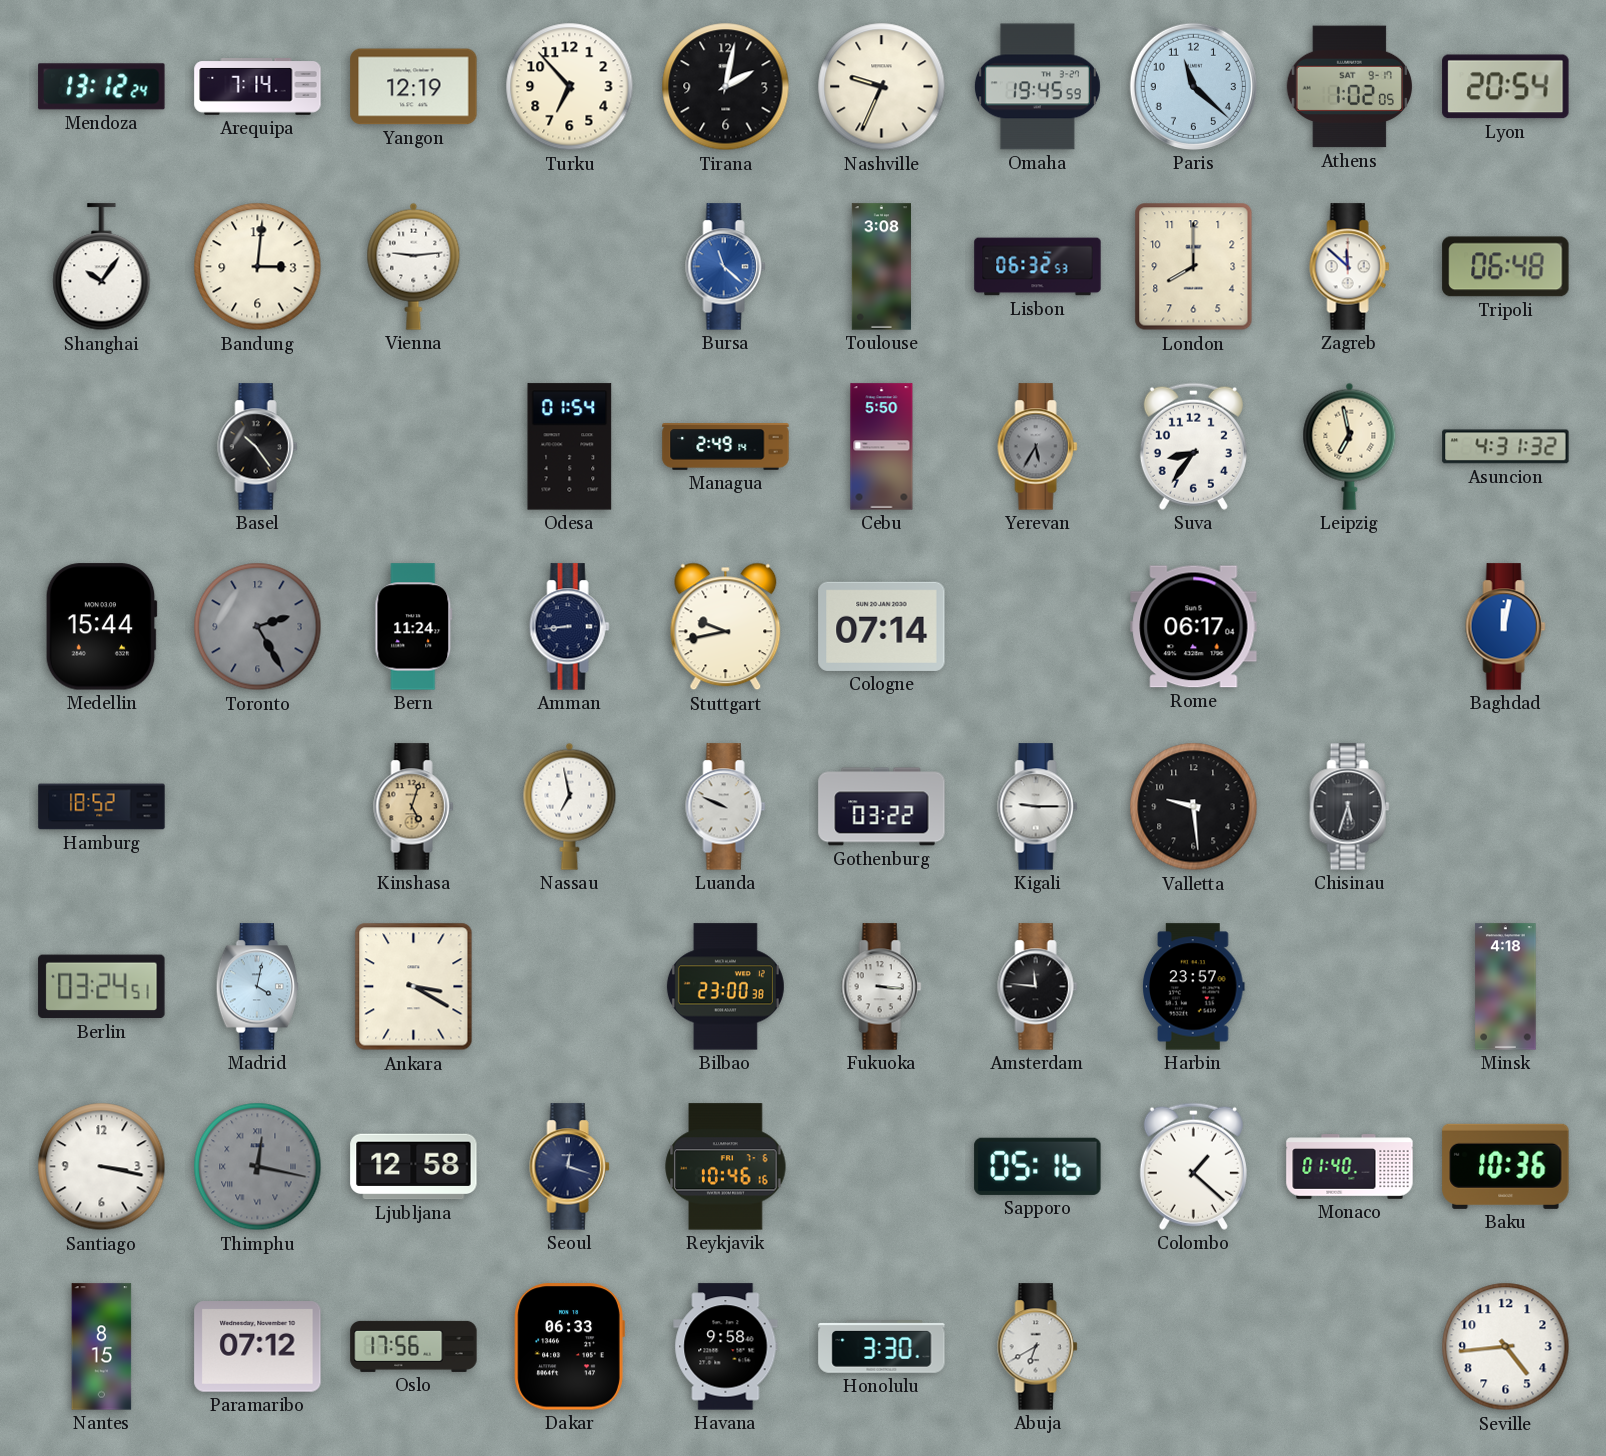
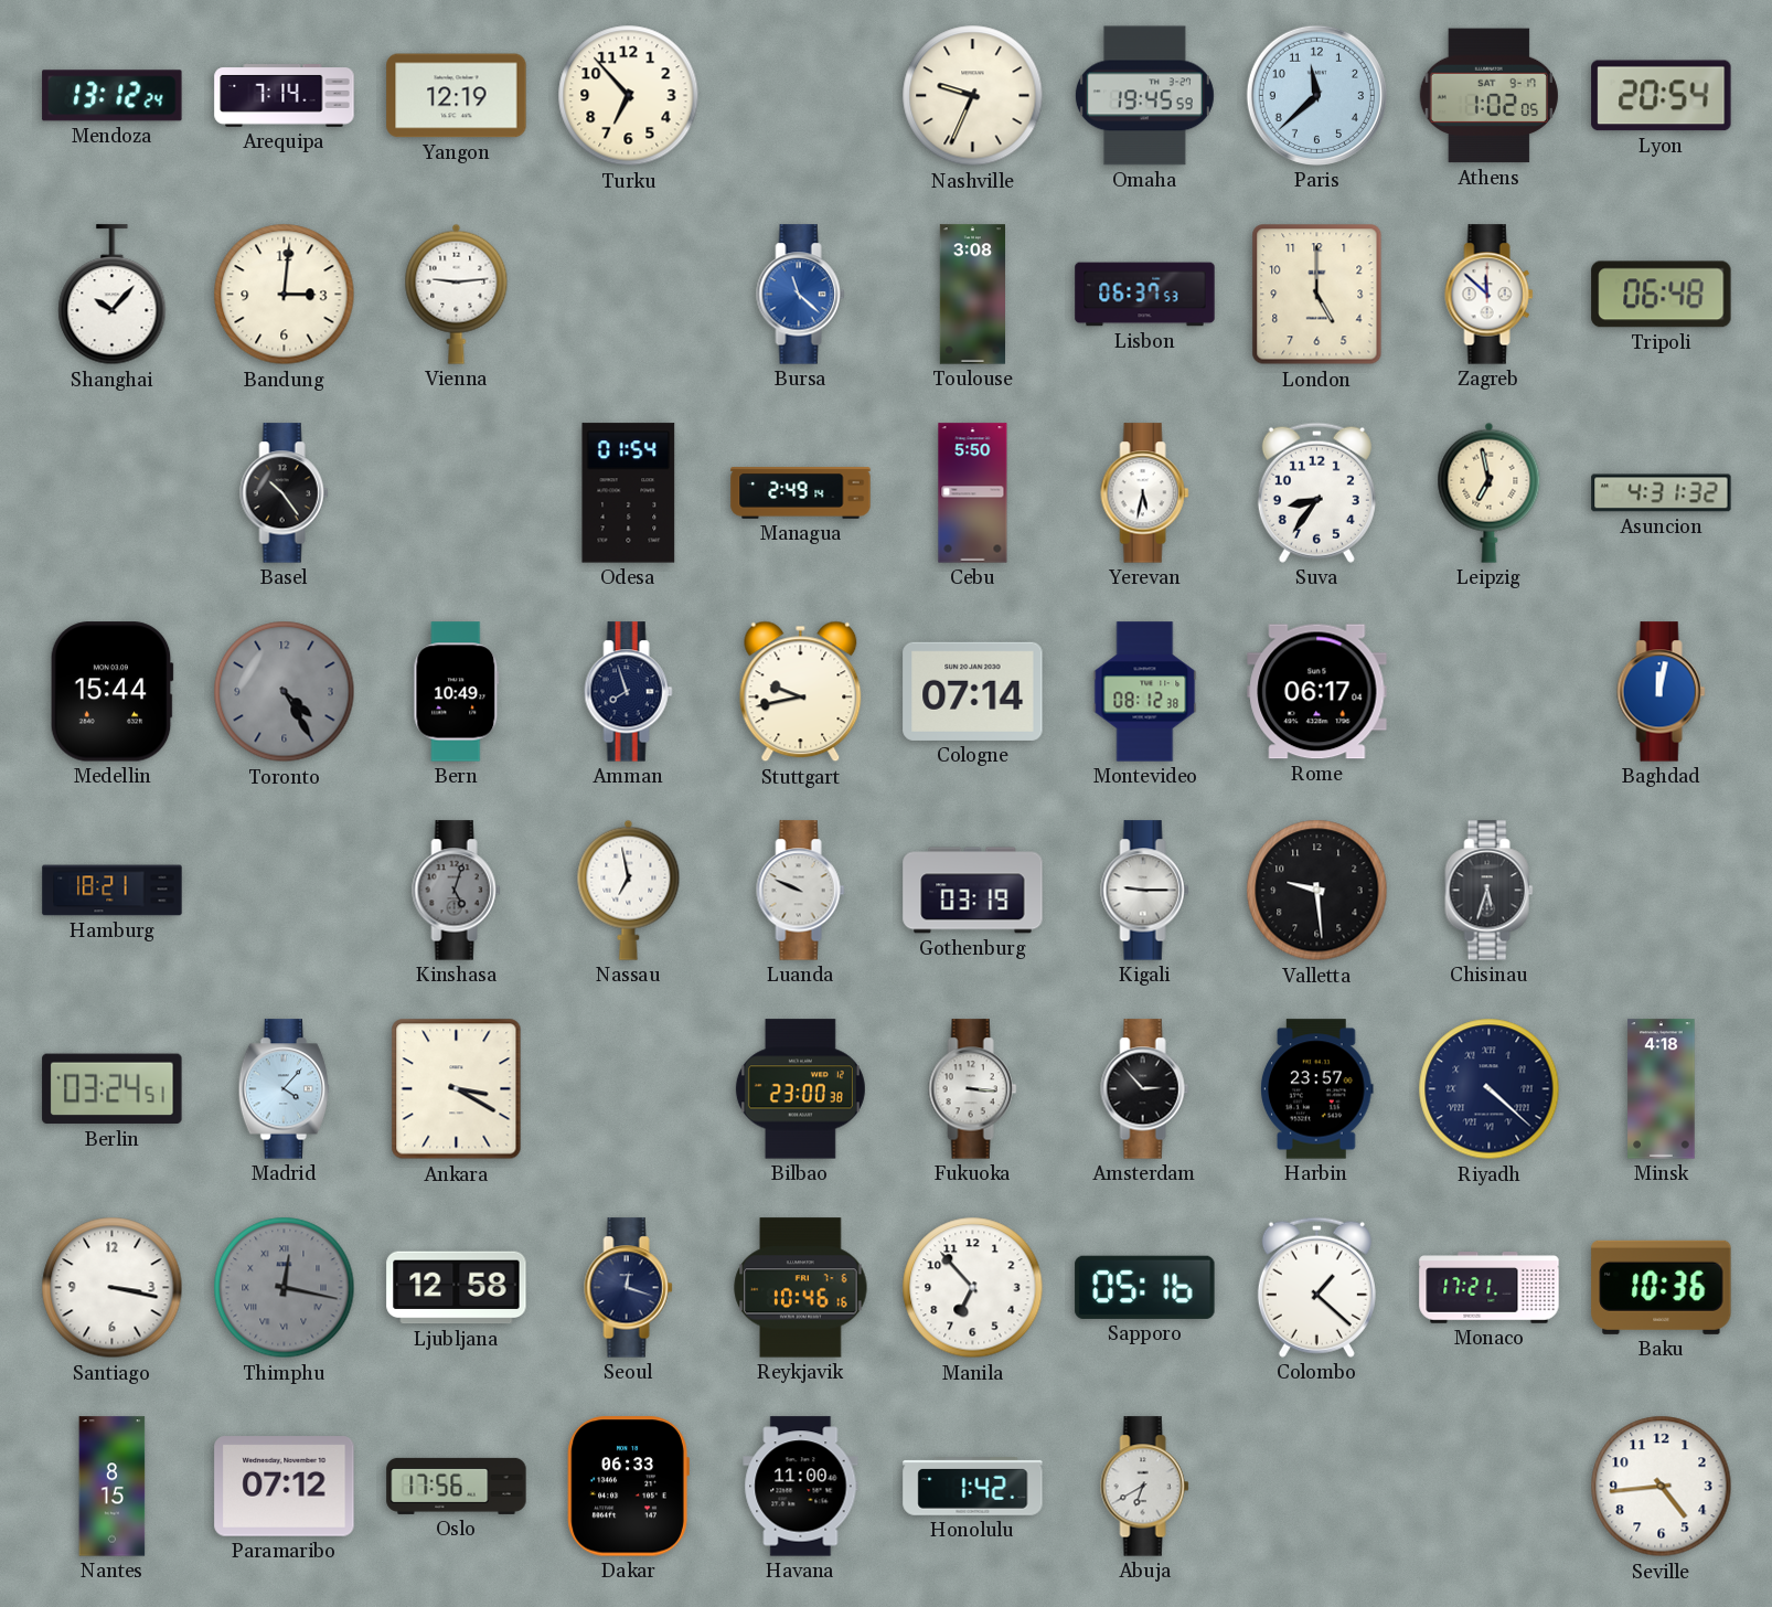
Tirana: 2:02 -> none (726, 87)
Paris: 11:22 -> 11:38 (1316, 95)
Shanghai: 10:06 -> 10:07 (113, 295)
Lisbon: 06:32 -> 06:37 (1145, 295)
London: 8:00 -> 5:00 (1317, 295)
Yerevan: 5:35 -> 5:32 (1145, 493)
Yerevan dial: grey -> white (1145, 493)
Toronto: 2:25 -> 4:25 (285, 692)
Bern: 11:24 -> 10:49 (457, 692)
Amman: 8:44 -> 7:57 (629, 692)
Montevideo: none -> 08:12 (1145, 692)
Hamburg: 18:52 -> 18:21 (113, 891)
Kinshasa dial: champagne -> grey (457, 891)
Gothenburg: 03:22 -> 03:19 (973, 891)
Madrid: 4:02 -> 4:07 (285, 1089)
Amsterdam: 11:46 -> 2:53 (1145, 1089)
Riyadh: none -> 4:22 (1490, 1089)
Manila: none -> 6:53 (973, 1288)
Monaco: 01:40 -> 17:21 (1490, 1288)
Havana: 9:58 -> 11:00 (801, 1487)
Honolulu: 3:30 -> 1:42 (973, 1487)
